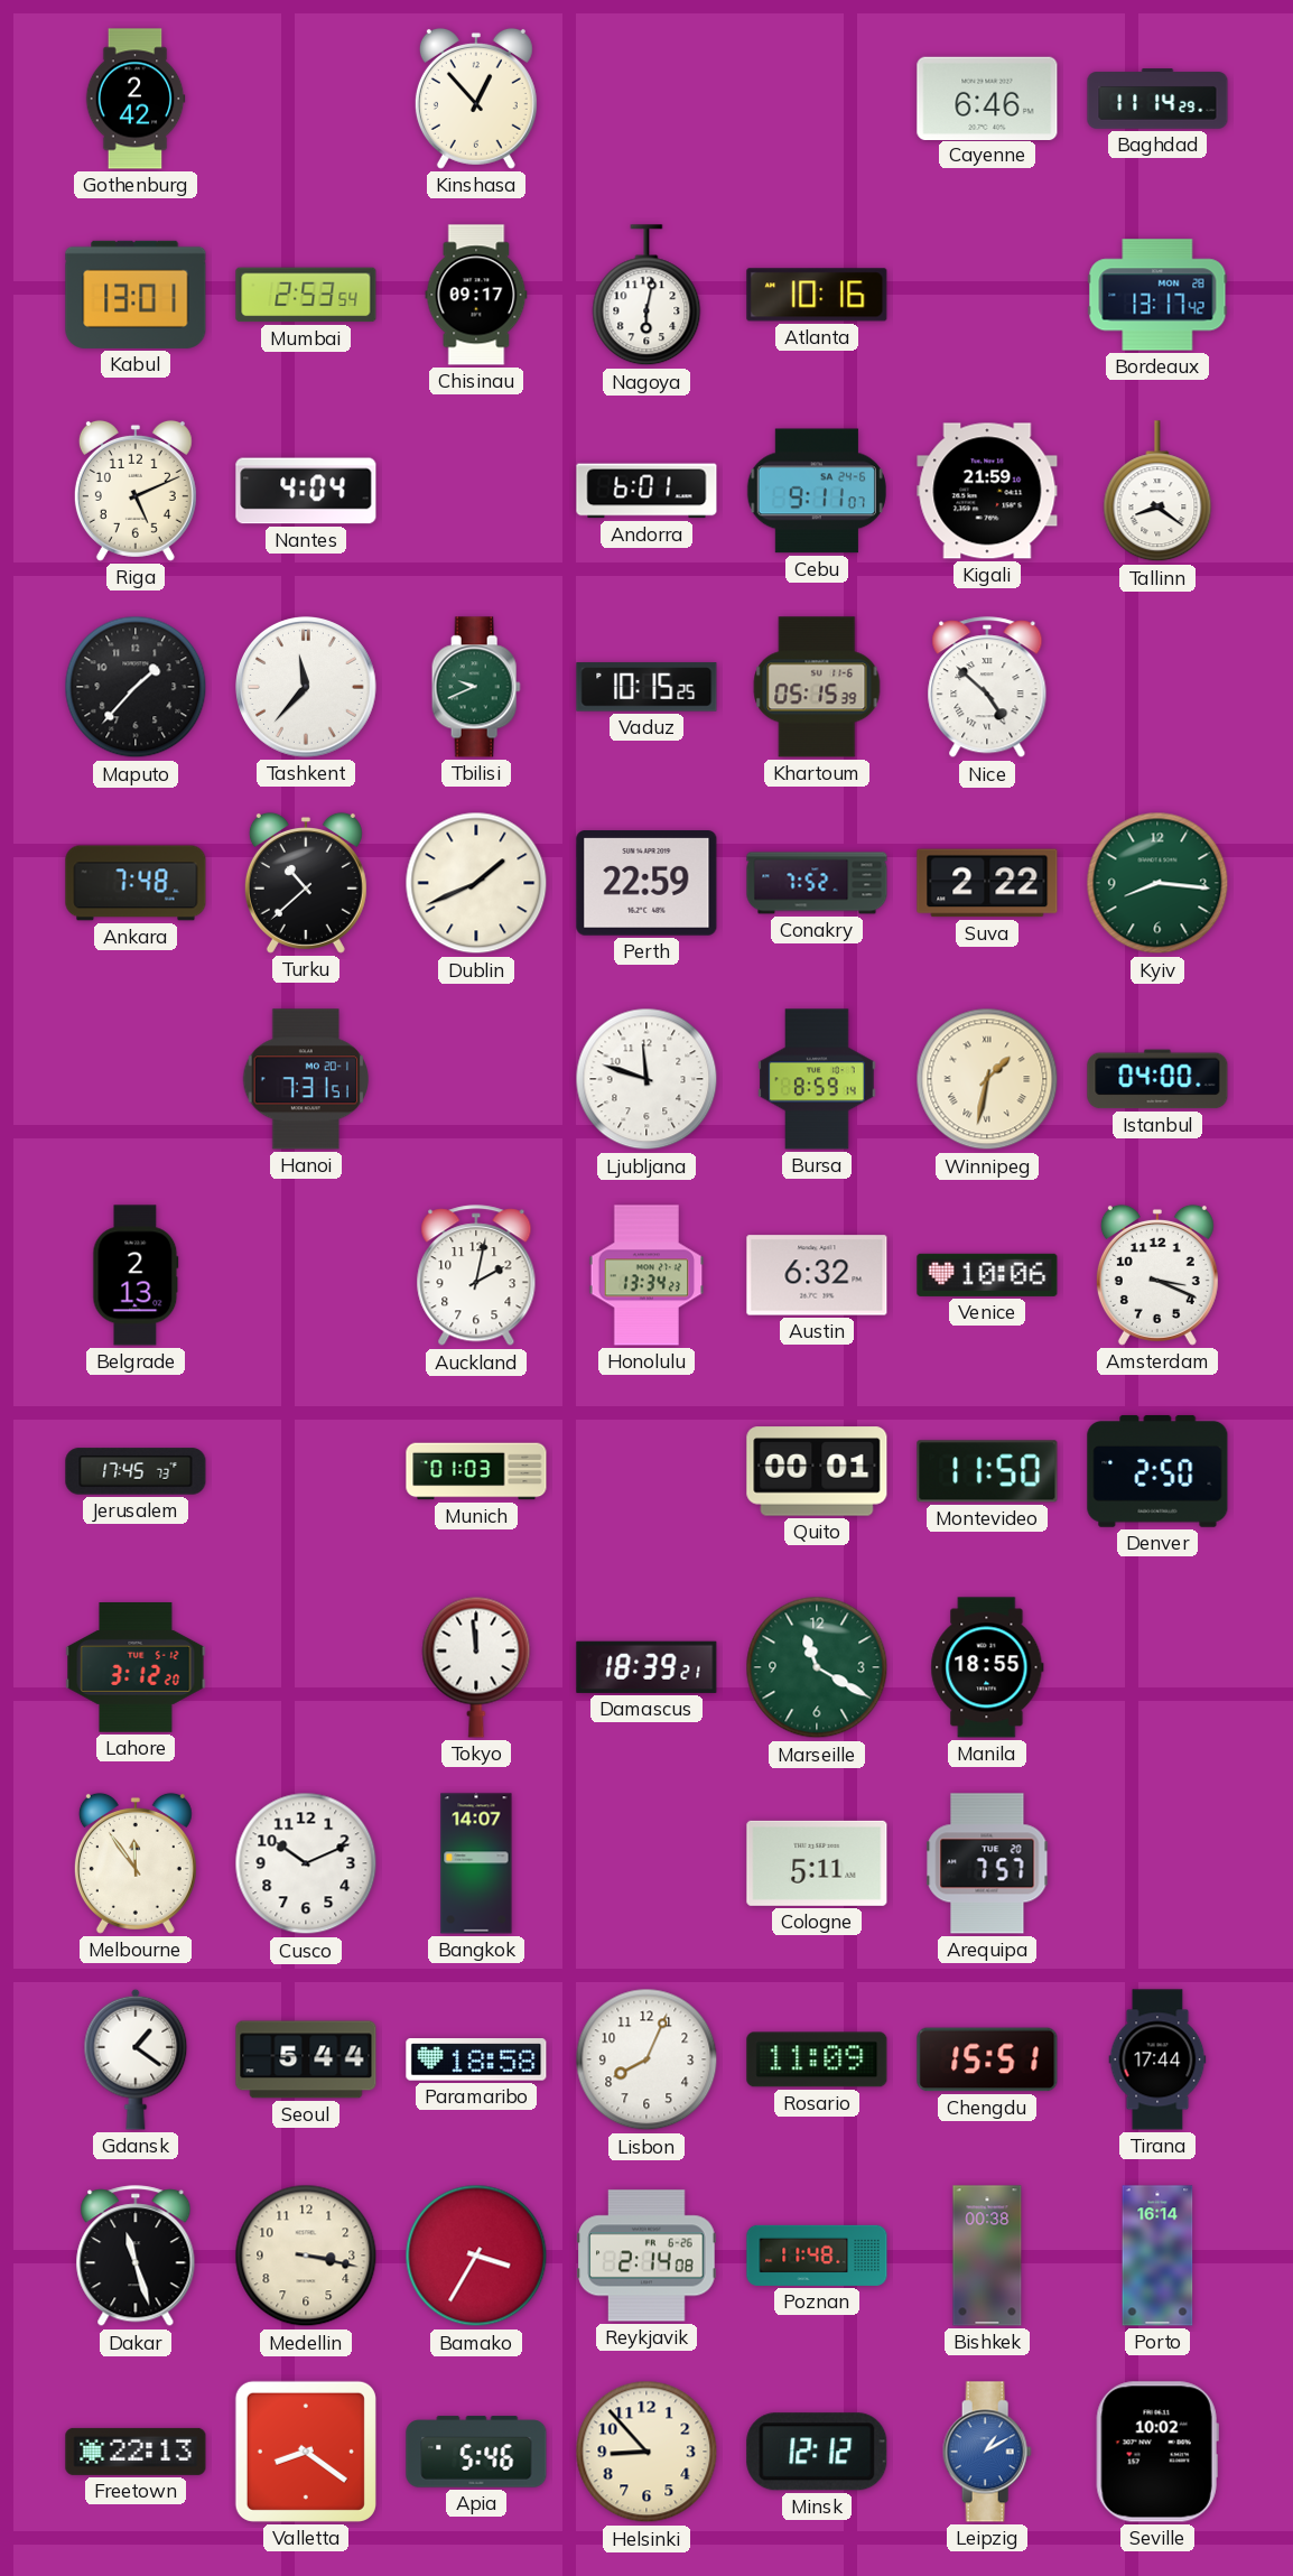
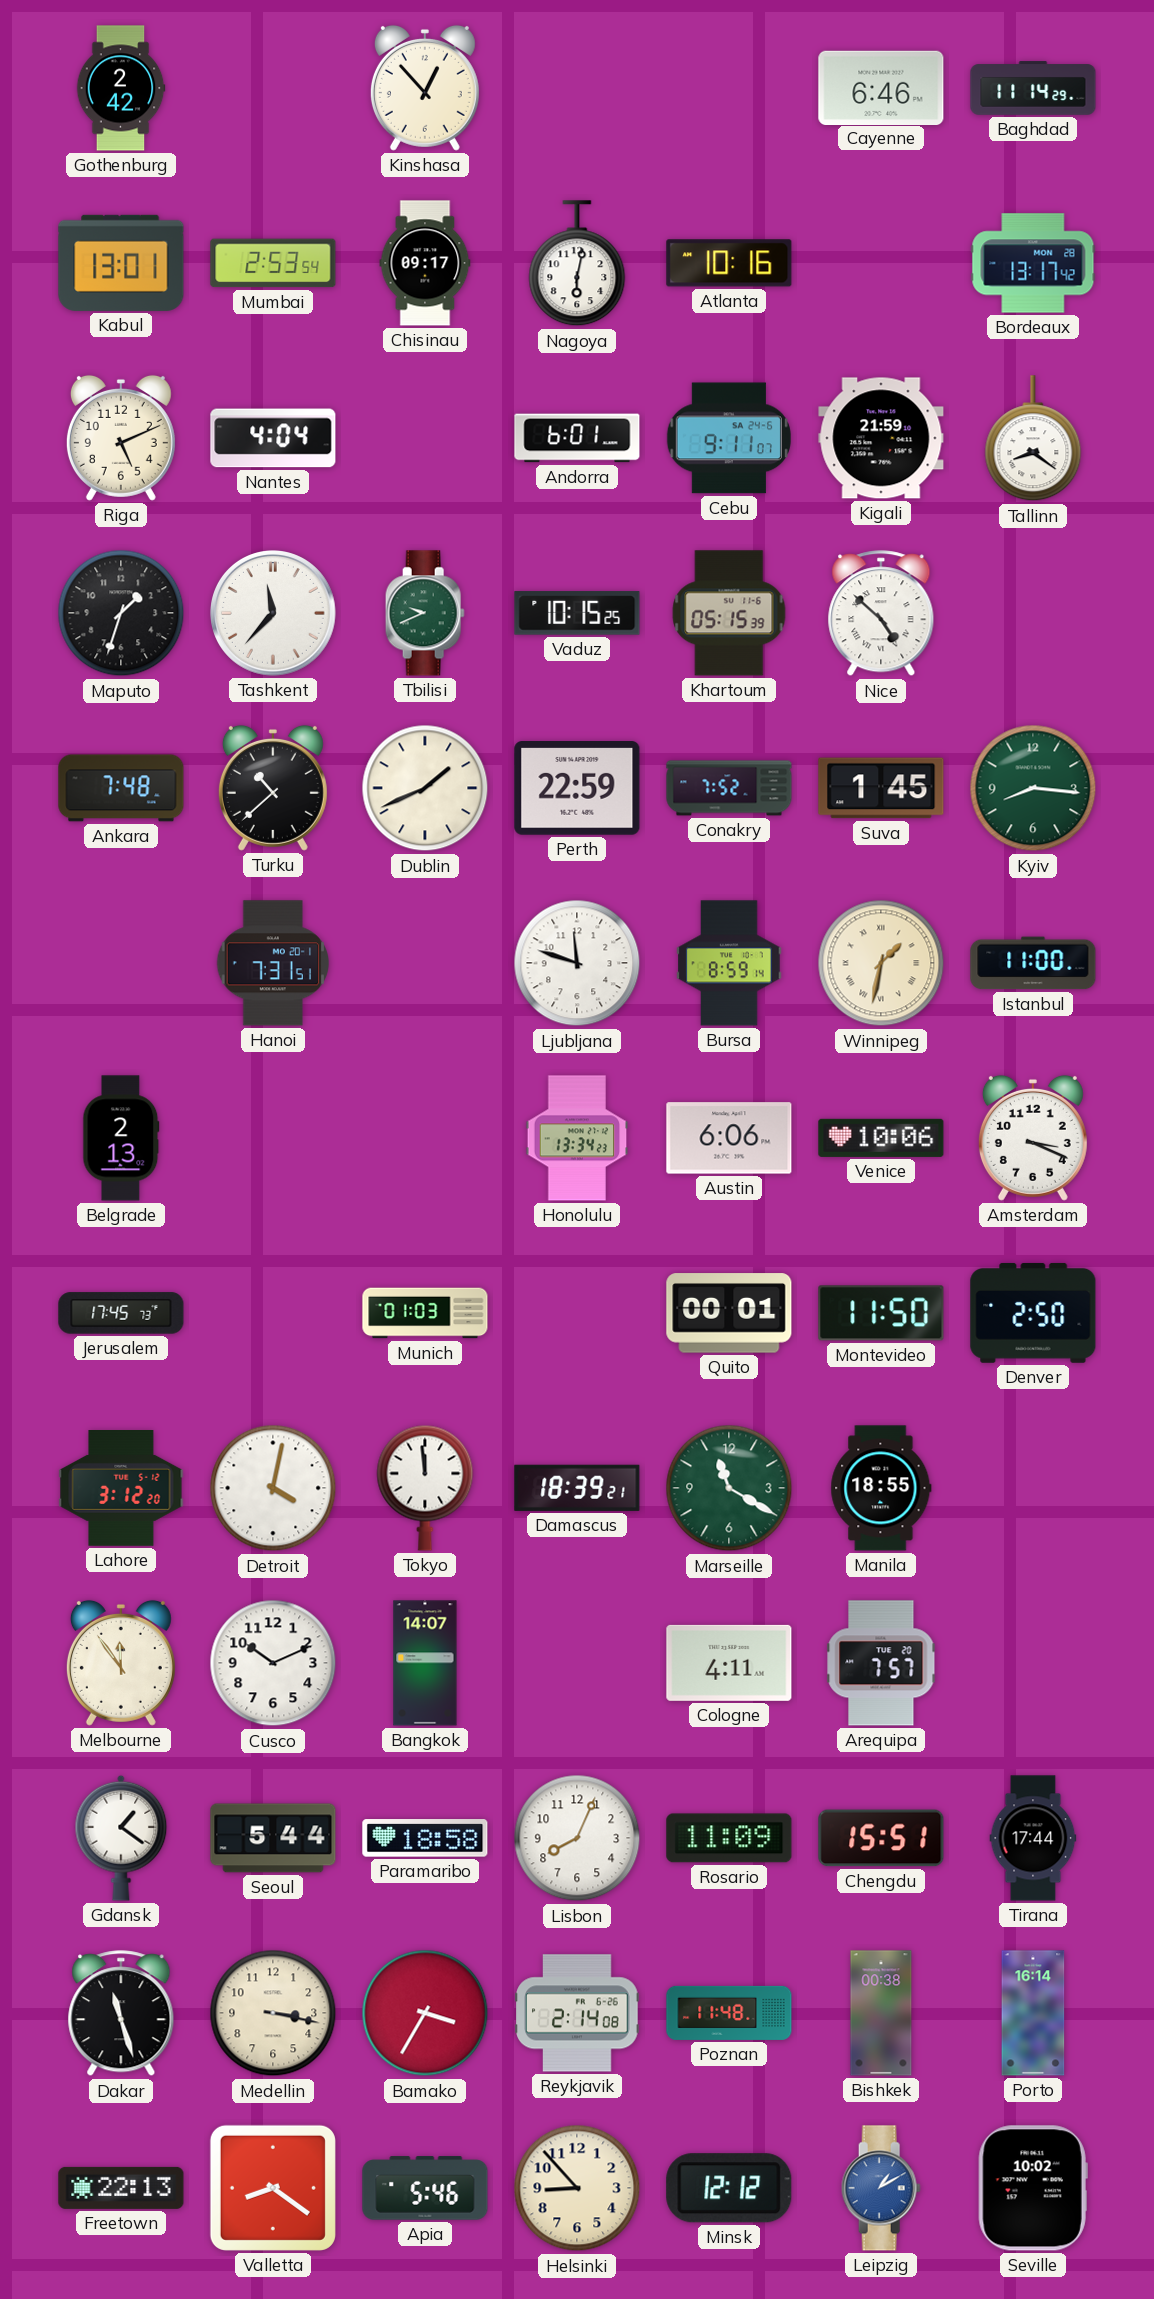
Maputo: 1:37 -> 1:33 (121, 613)
Suva: 2:22 -> 1:45 (881, 788)
Istanbul: 04:00 -> 11:00 (1033, 963)
Auckland: 2:02 -> none (476, 1276)
Austin: 6:32 -> 6:06 (729, 1138)
Detroit: none -> 4:02 (273, 1488)
Cologne: 5:11 -> 4:11 (729, 1663)
